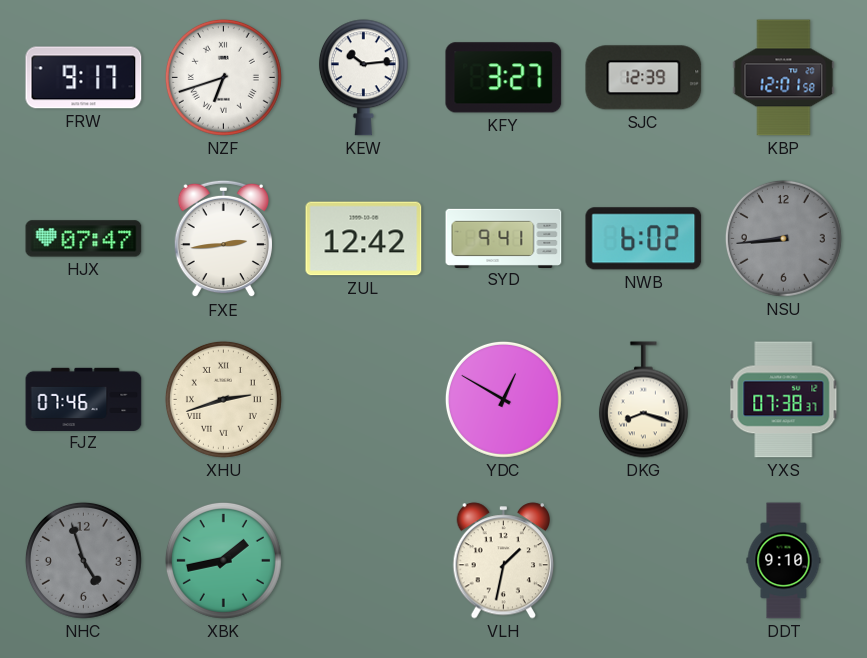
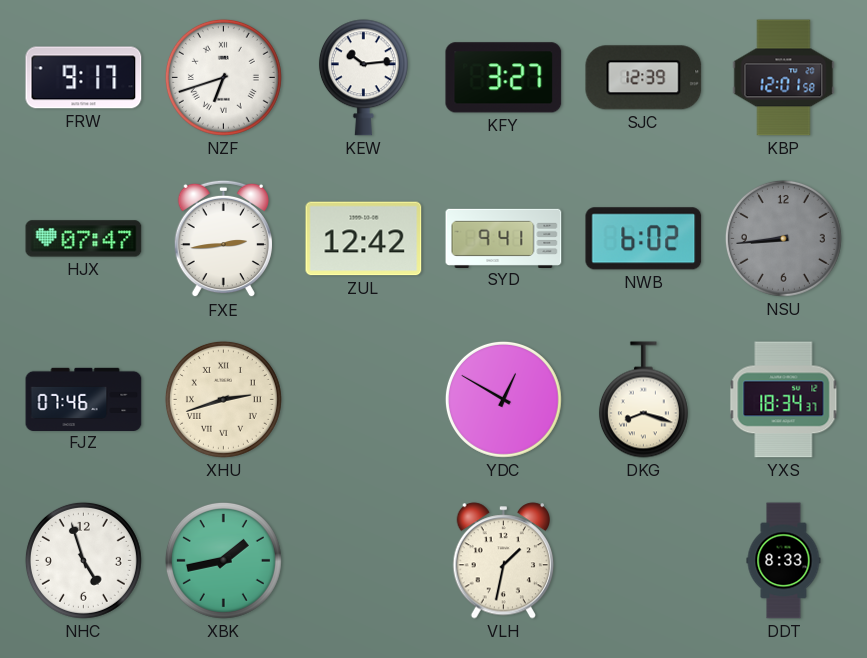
YXS: 07:38 -> 18:34 (784, 400)
NHC dial: grey -> white (83, 560)
DDT: 9:10 -> 8:33 (784, 561)
